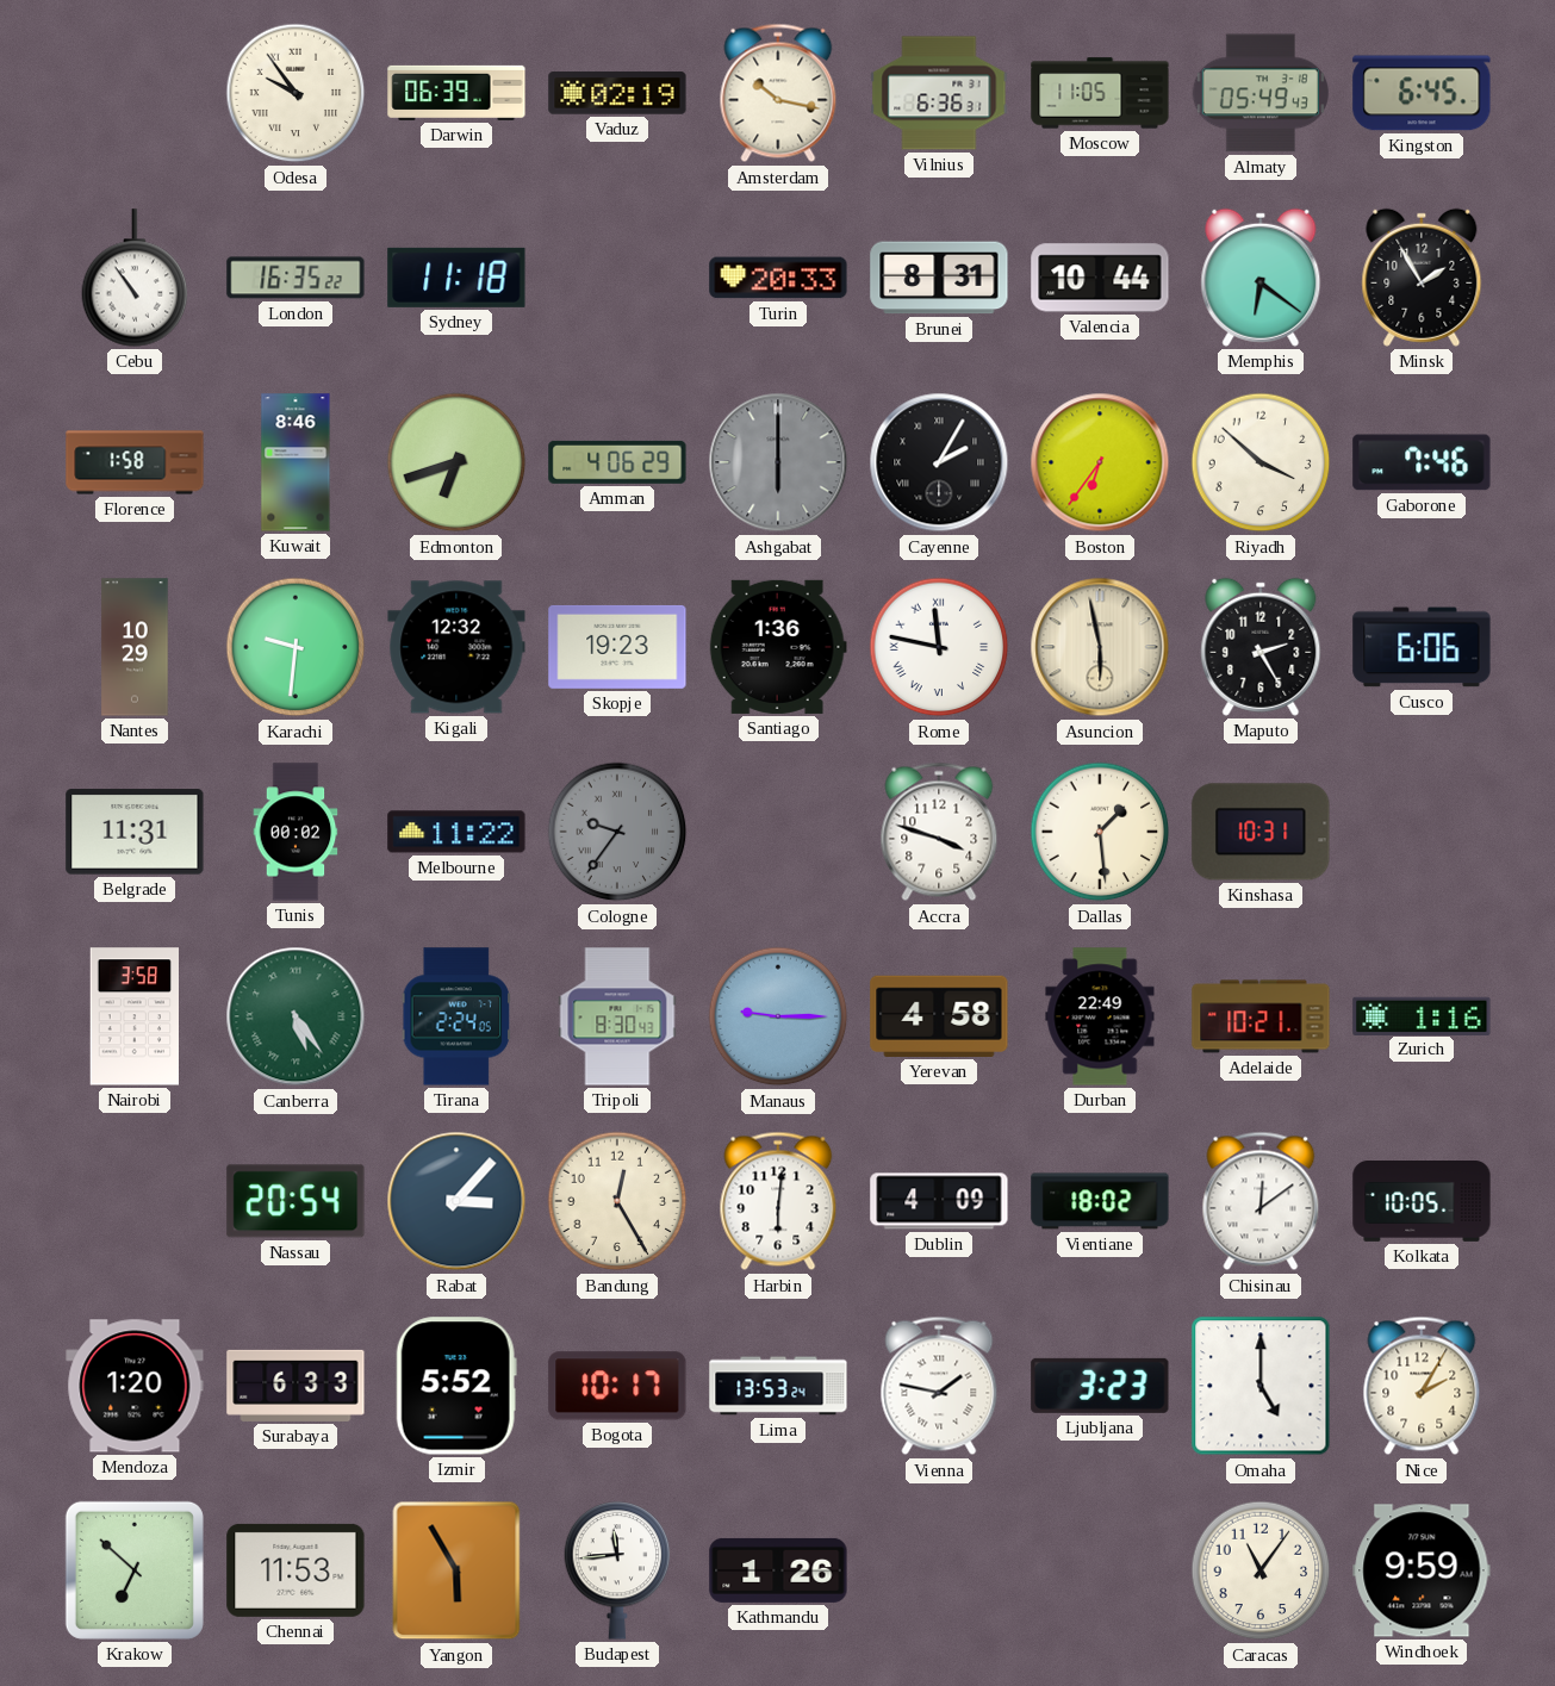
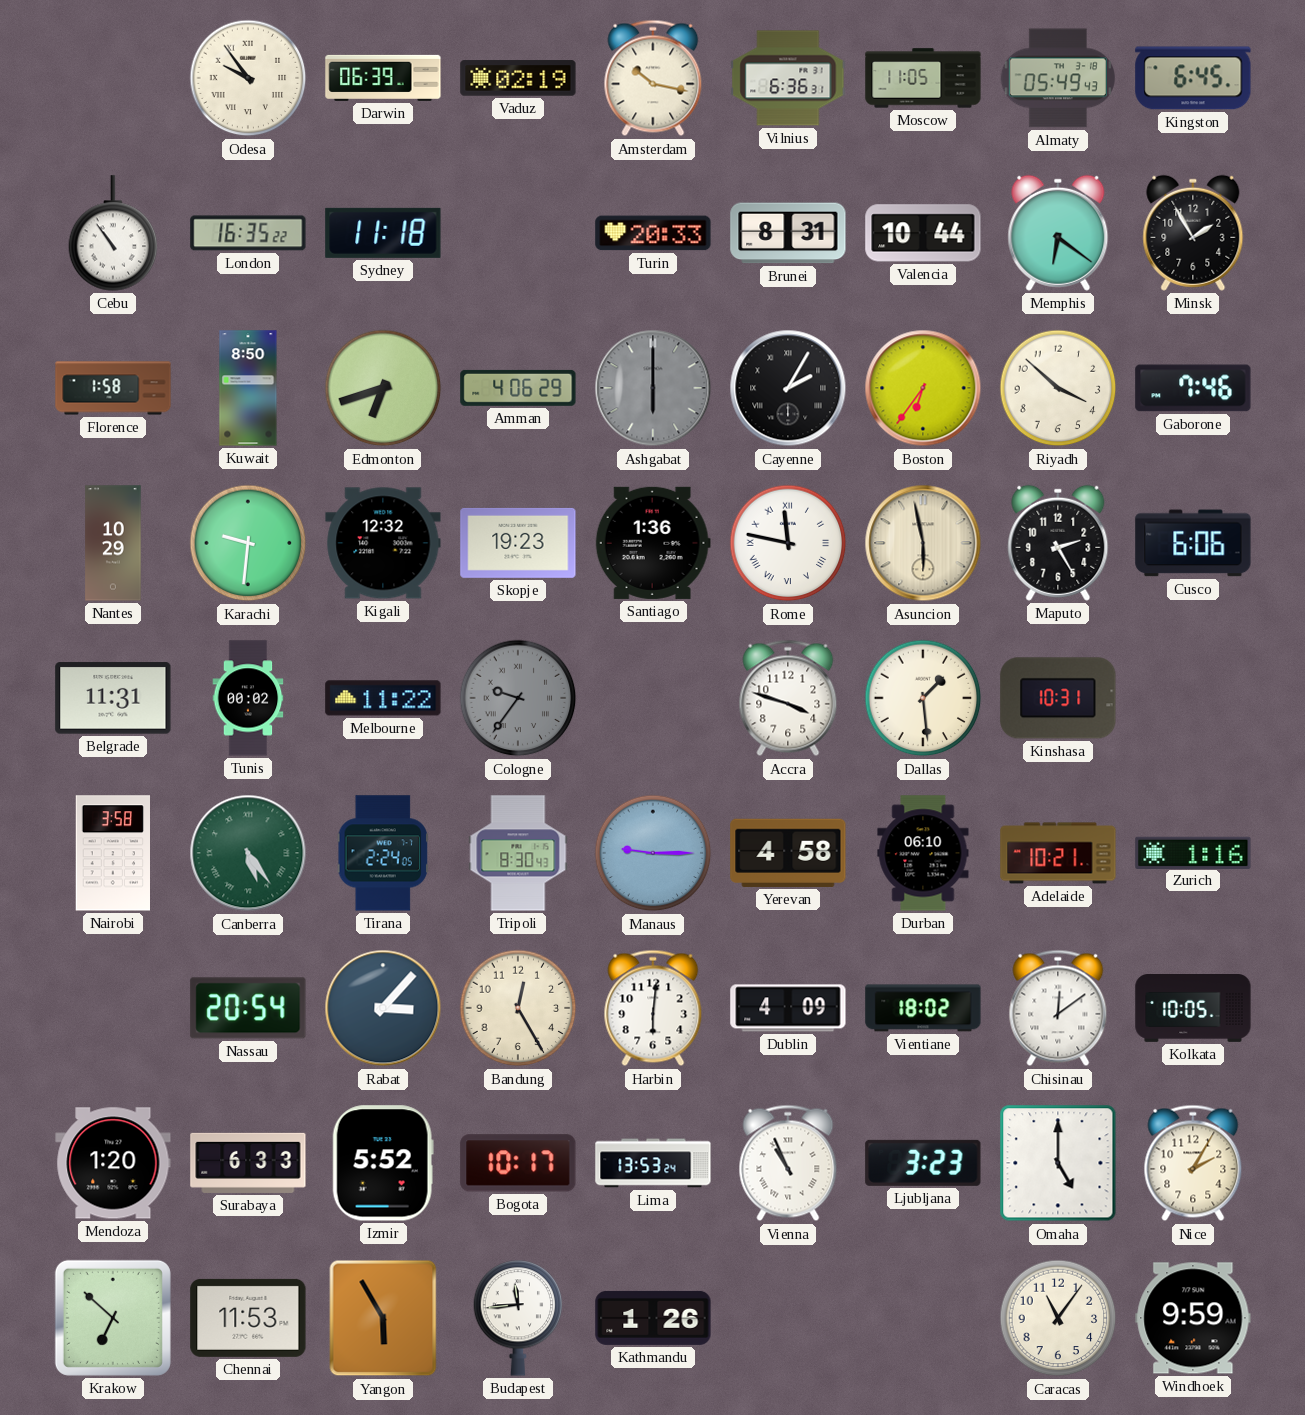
Kuwait: 8:46 -> 8:50 (248, 388)
Durban: 22:49 -> 06:10 (923, 853)
Vienna: 1:47 -> 10:56 (788, 1163)
